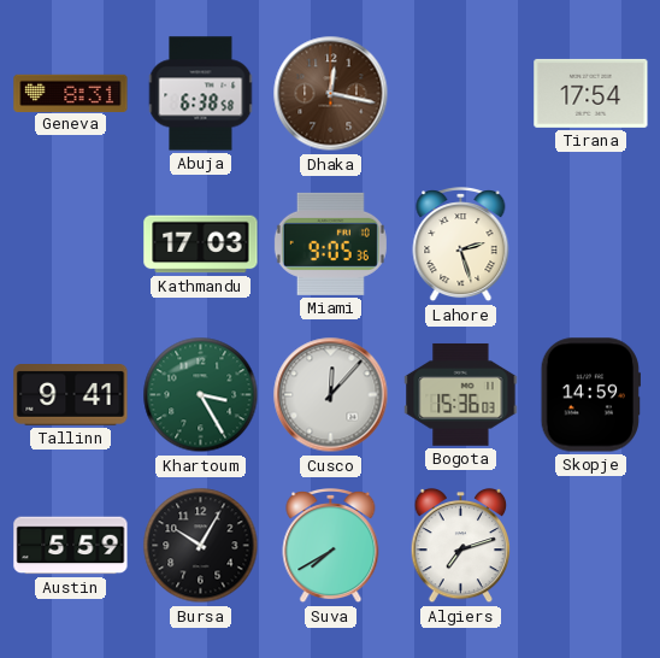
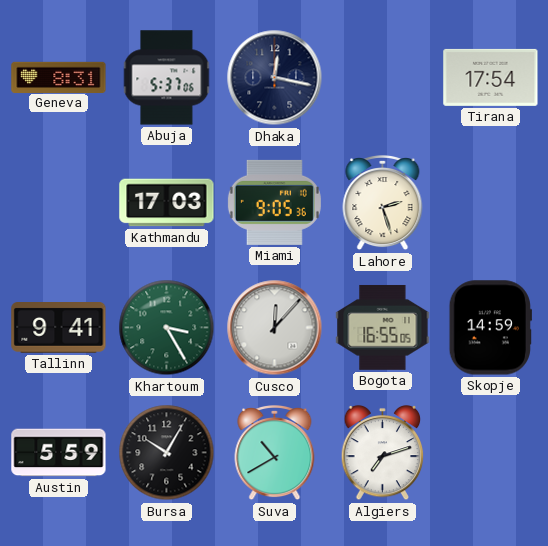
Abuja: 6:38 -> 5:37 (167, 78)
Dhaka dial: brown -> navy (275, 78)
Bogota: 15:36 -> 16:55 (383, 327)
Suva: 7:40 -> 10:40 (275, 454)
